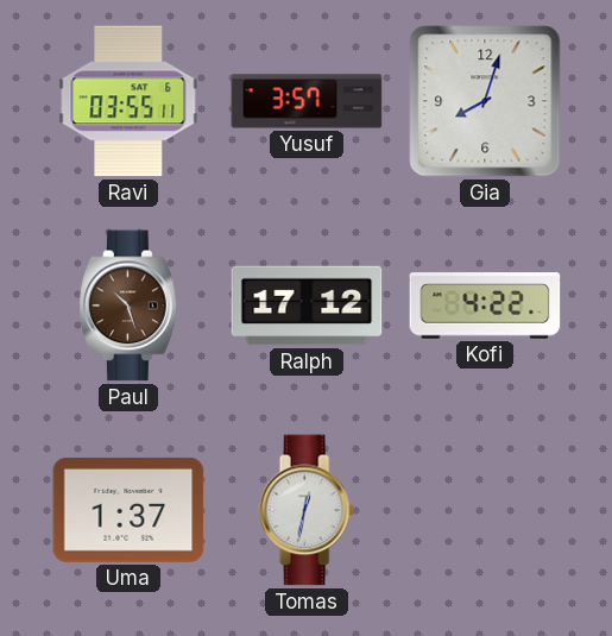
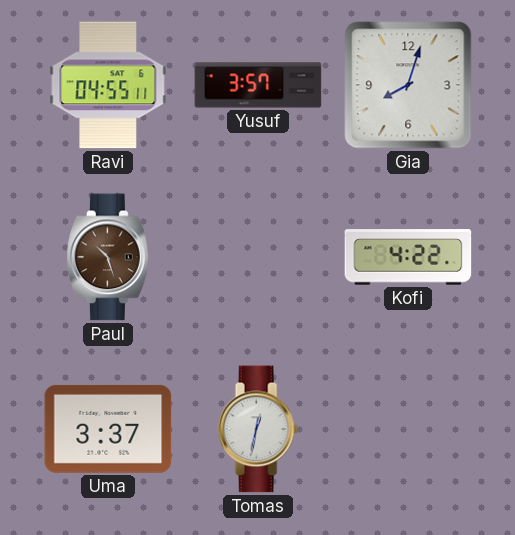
Ravi: 03:55 -> 04:55 (108, 85)
Ralph: 17:12 -> none (307, 306)
Uma: 1:37 -> 3:37 (108, 429)
